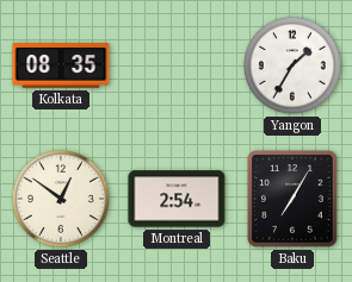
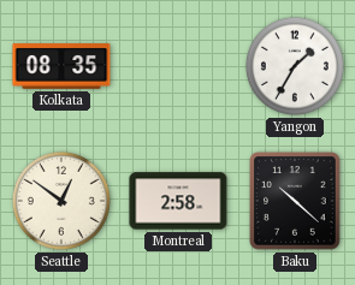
Montreal: 2:54 -> 2:58 (178, 201)
Baku: 7:05 -> 10:22 (295, 201)
